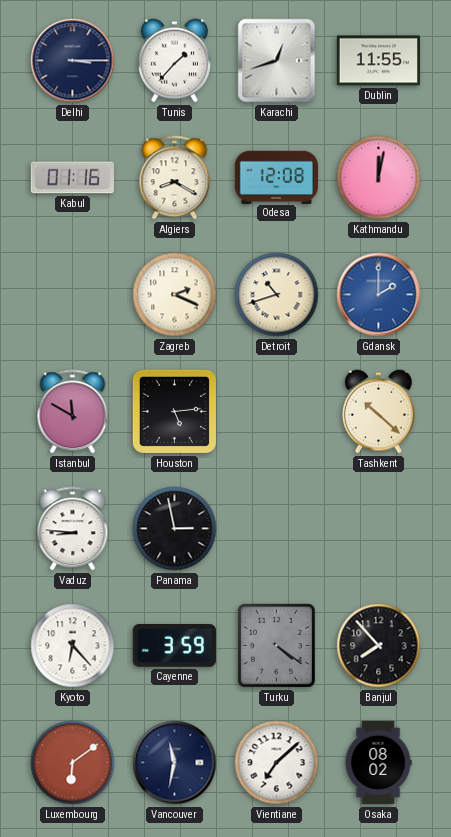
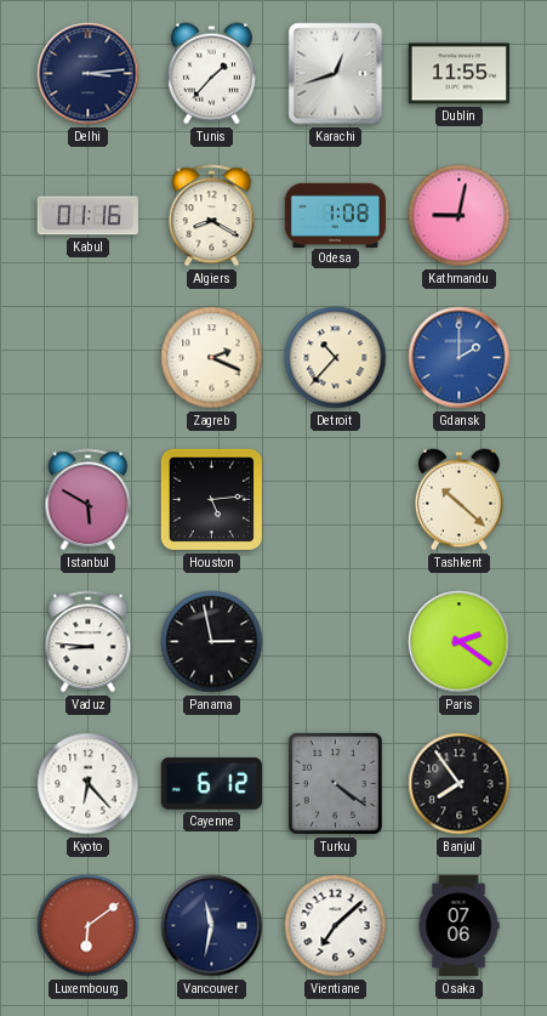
Delhi: 3:15 -> 3:14 (89, 74)
Odesa: 12:08 -> 1:08 (335, 215)
Kathmandu: 12:02 -> 9:02 (460, 216)
Detroit: 10:42 -> 10:37 (336, 358)
Istanbul: 11:50 -> 5:50 (89, 500)
Paris: none -> 2:21 (460, 642)
Cayenne: 3:59 -> 6:12 (211, 784)
Banjul: 7:53 -> 7:54 (460, 784)
Osaka: 08:02 -> 07:06 (458, 926)
